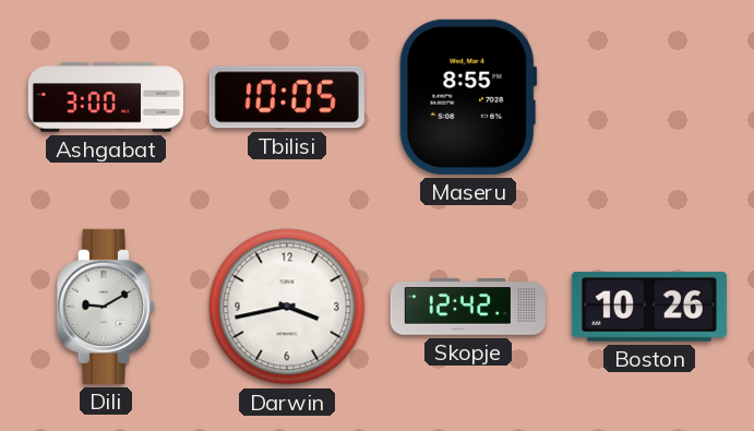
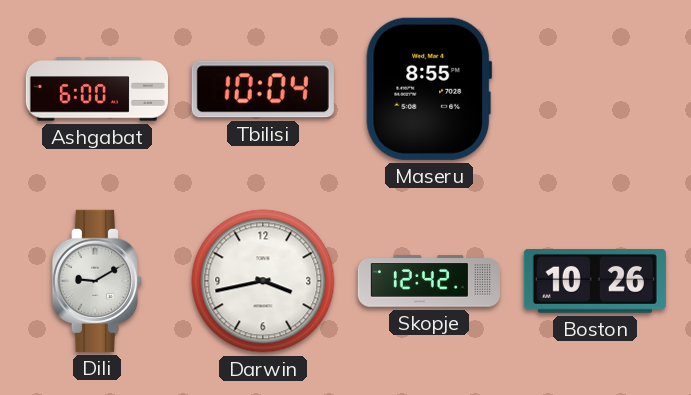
Ashgabat: 3:00 -> 6:00 (97, 89)
Tbilisi: 10:05 -> 10:04 (263, 89)
